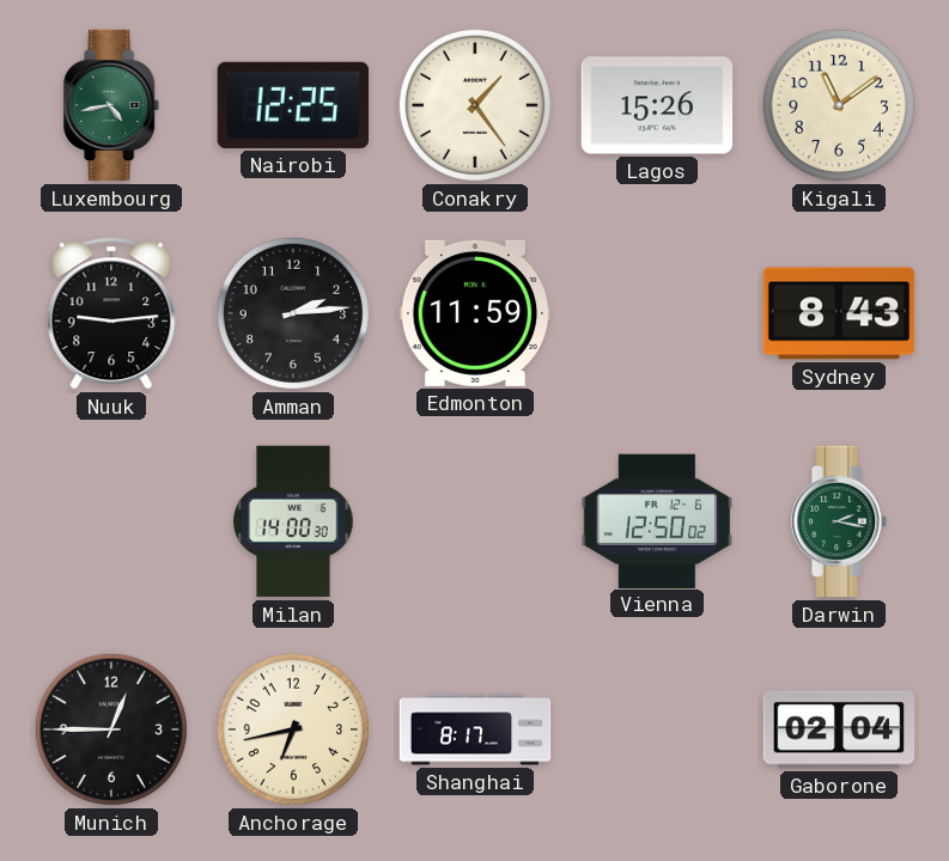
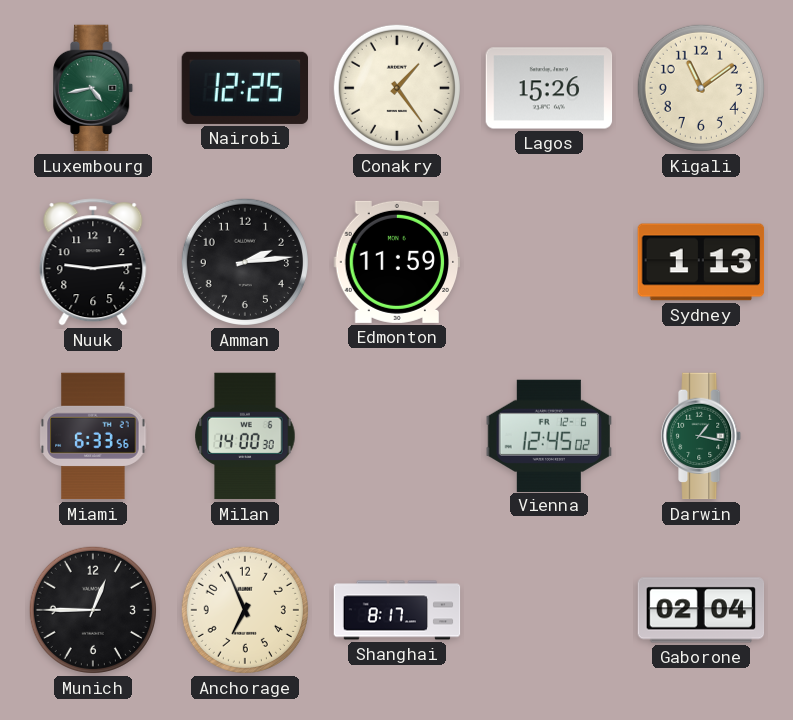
Sydney: 8:43 -> 1:13 (701, 262)
Miami: none -> 6:33 (93, 436)
Vienna: 12:50 -> 12:45 (549, 435)
Darwin: 2:17 -> 1:17 (702, 436)
Anchorage: 6:43 -> 6:56 (245, 610)
